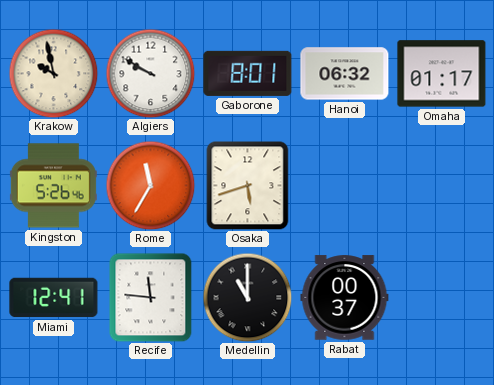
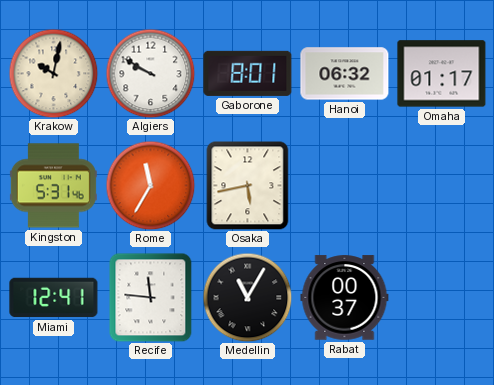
Krakow: 9:58 -> 10:02 (53, 73)
Kingston: 5:26 -> 5:31 (53, 186)
Osaka: 5:42 -> 5:43 (248, 185)
Medellin: 11:00 -> 11:05 (247, 297)
